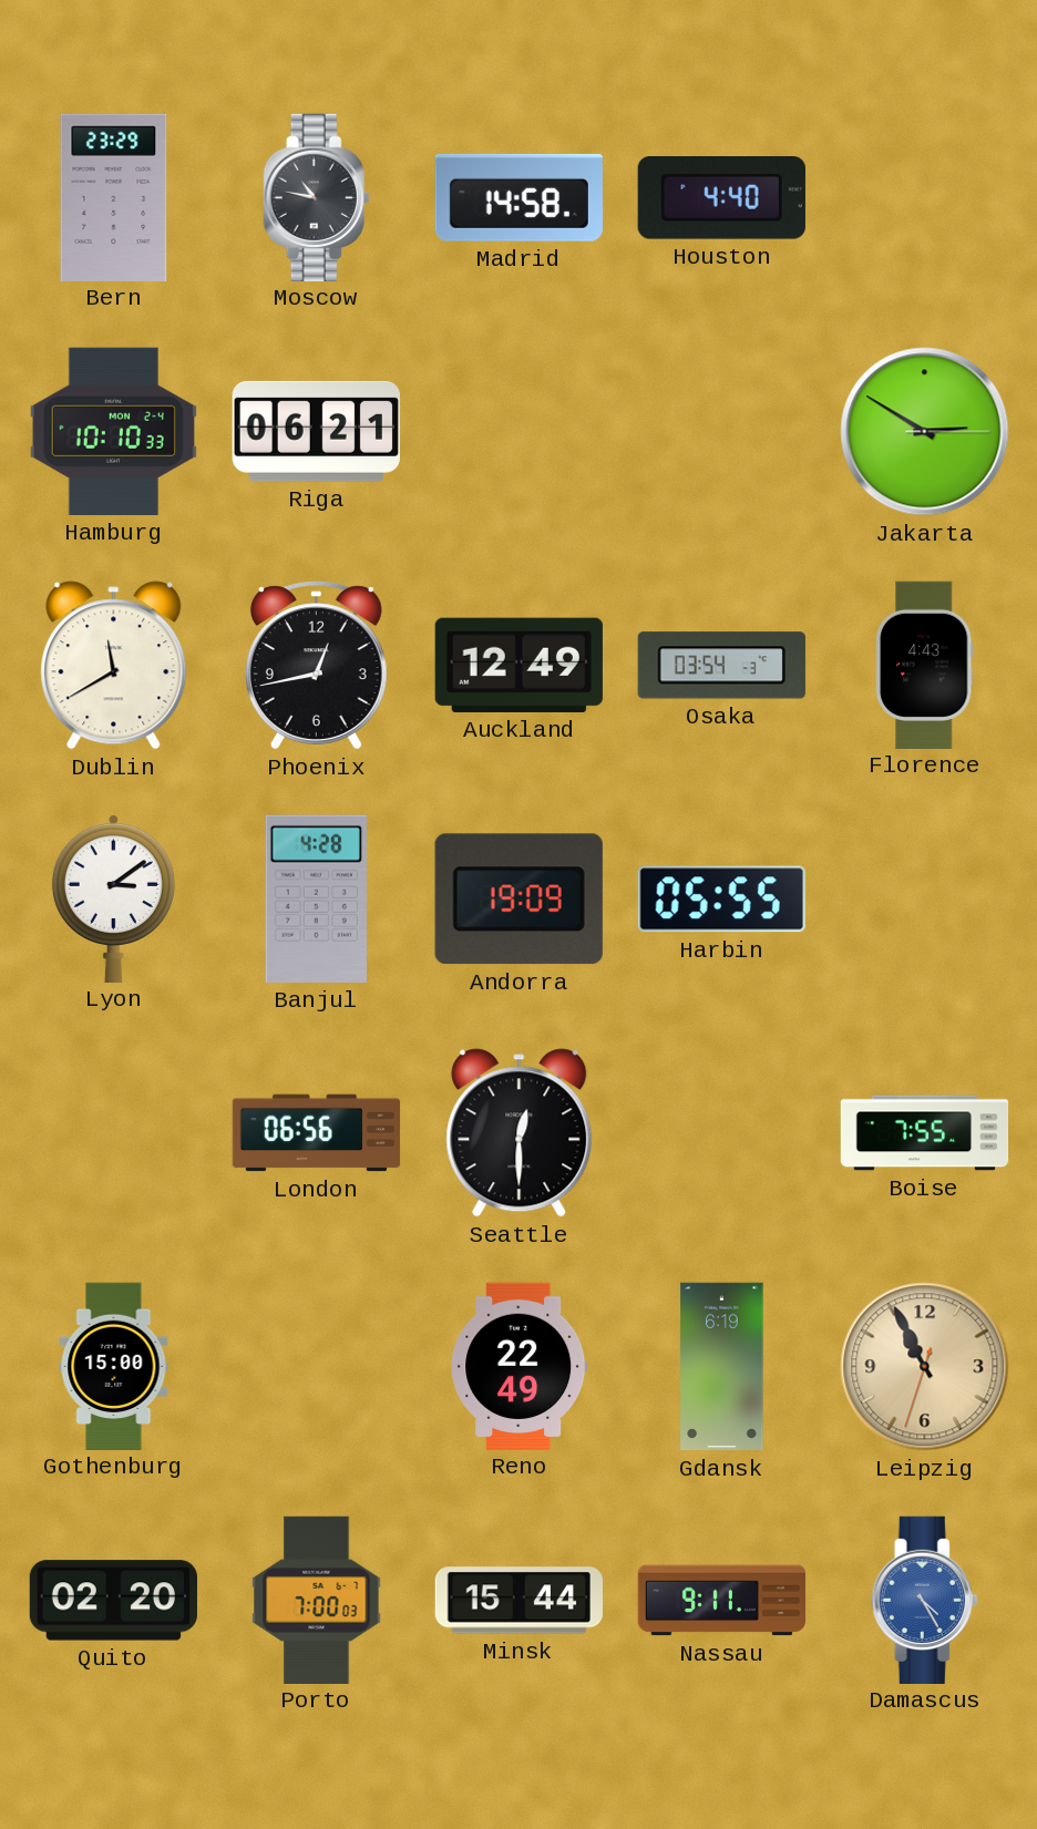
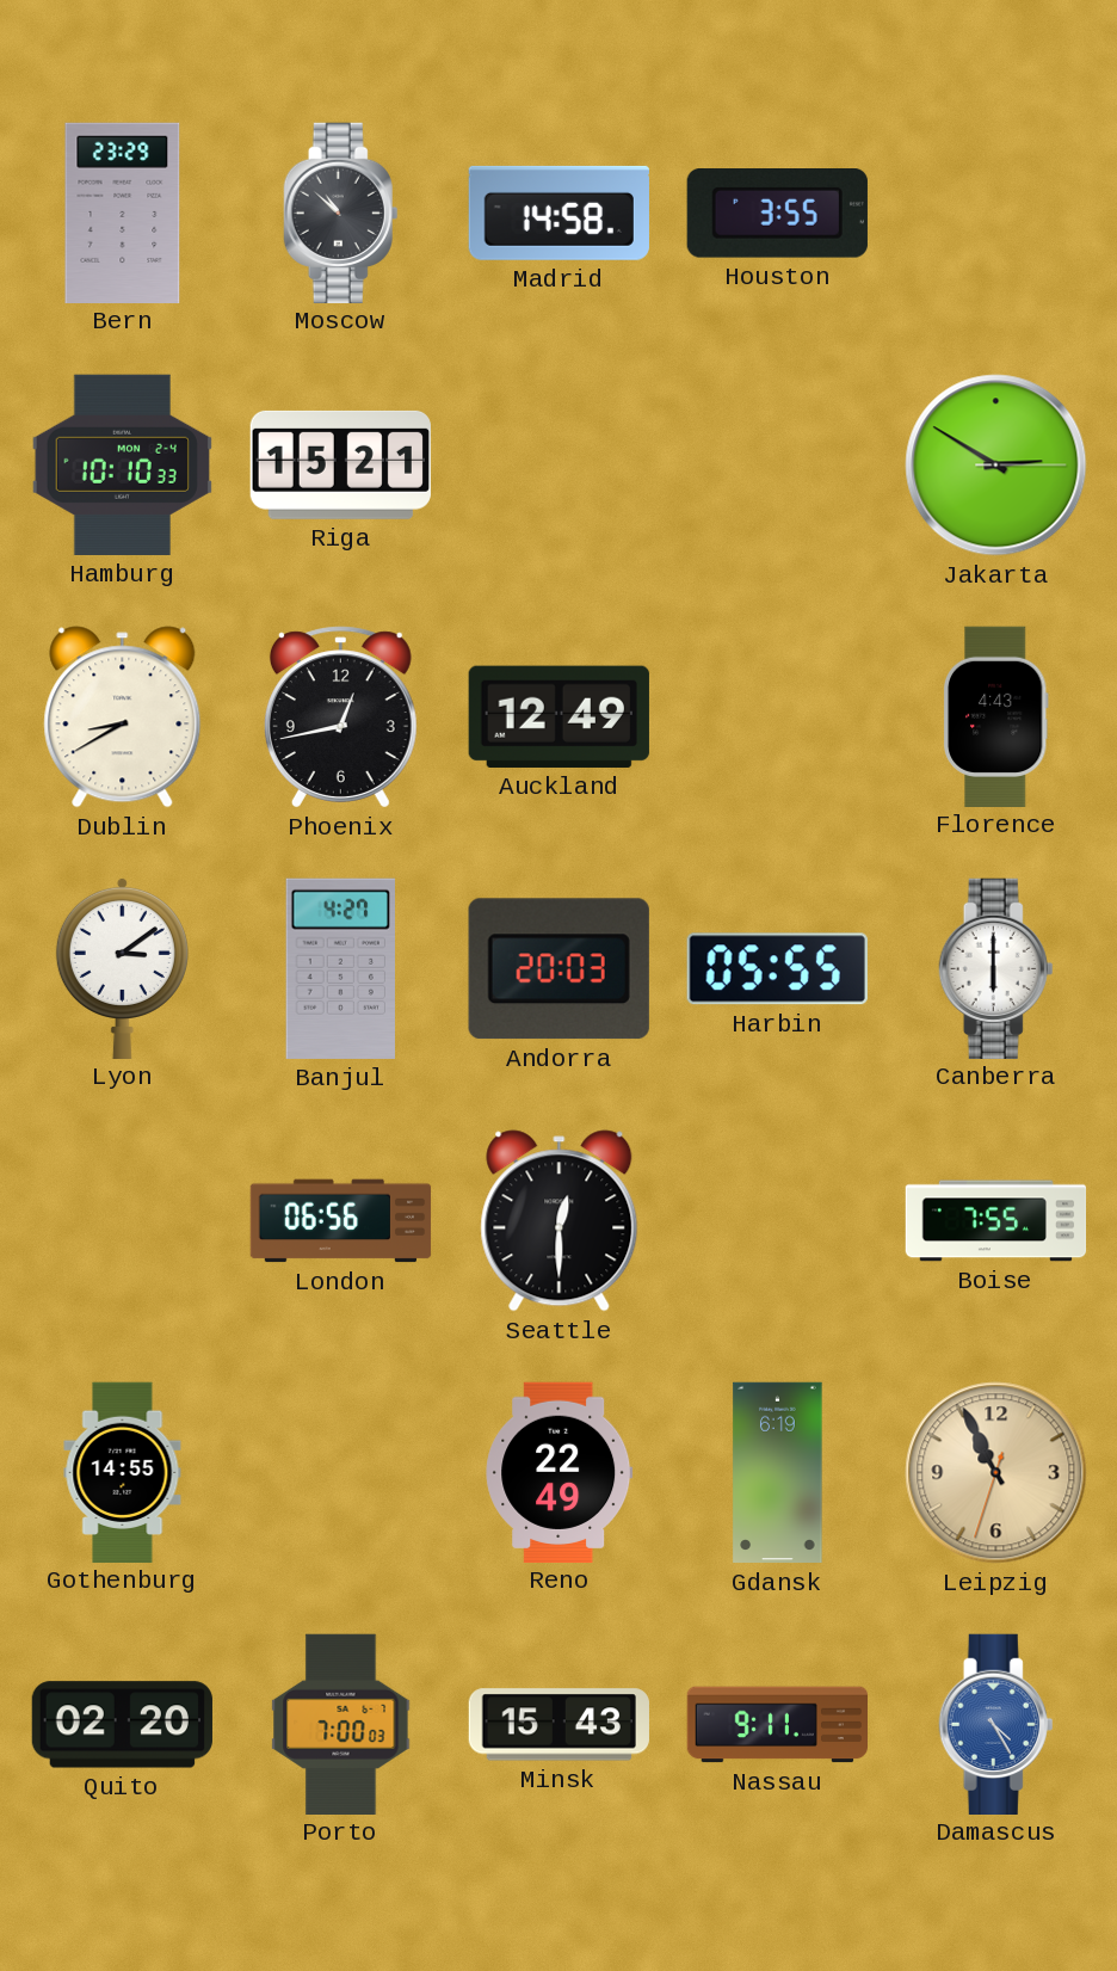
Moscow: 10:47 -> 10:52 (341, 213)
Houston: 4:40 -> 3:55 (777, 214)
Riga: 06:21 -> 15:21 (340, 464)
Dublin: 11:40 -> 8:40 (123, 717)
Osaka: 03:54 -> none (721, 666)
Banjul: 4:28 -> 4:27 (340, 968)
Andorra: 19:09 -> 20:03 (558, 969)
Canberra: none -> 6:00 (996, 968)
Gothenburg: 15:00 -> 14:55 (123, 1472)
Minsk: 15:44 -> 15:43 (558, 1725)
